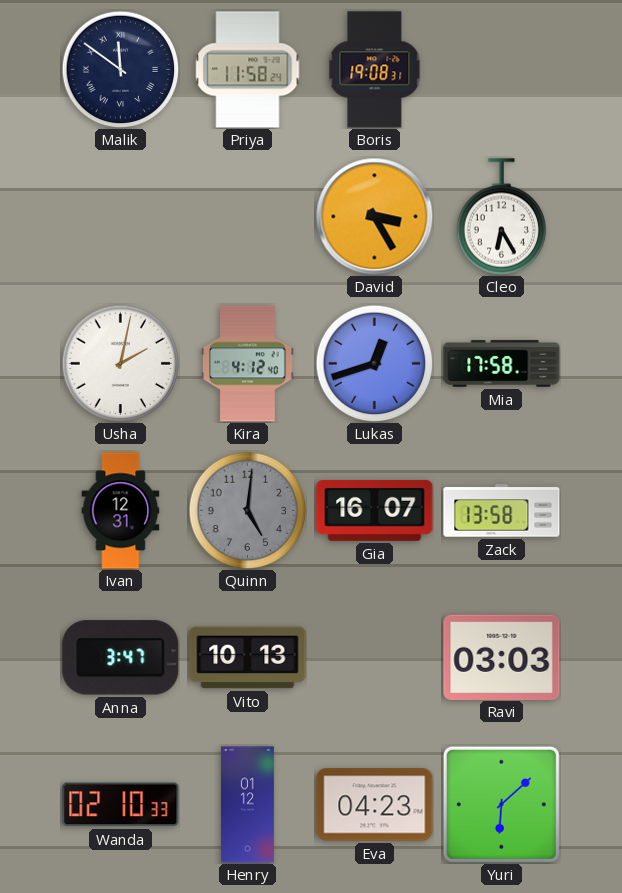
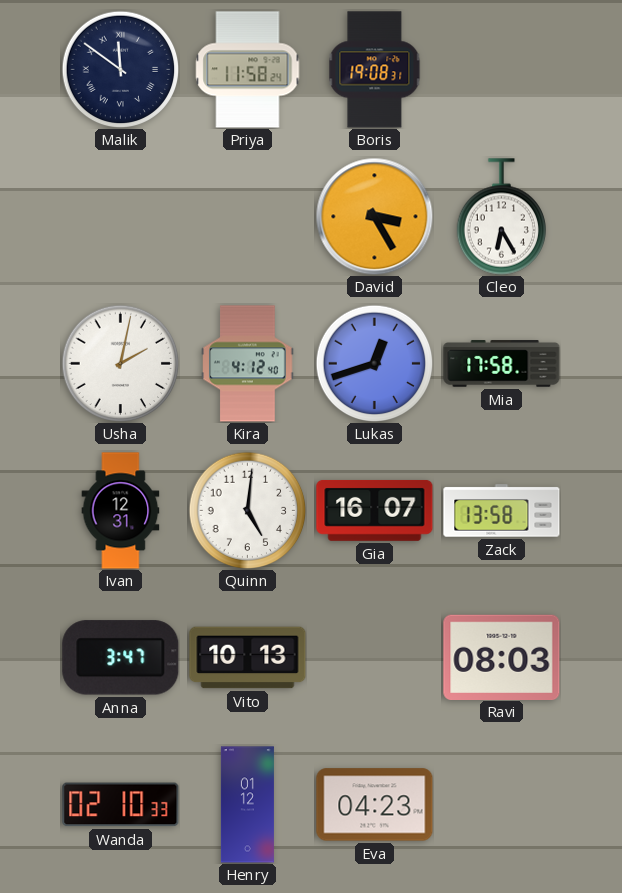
Quinn dial: grey -> white (247, 510)
Ravi: 03:03 -> 08:03 (502, 657)
Yuri: 6:08 -> none (501, 804)
